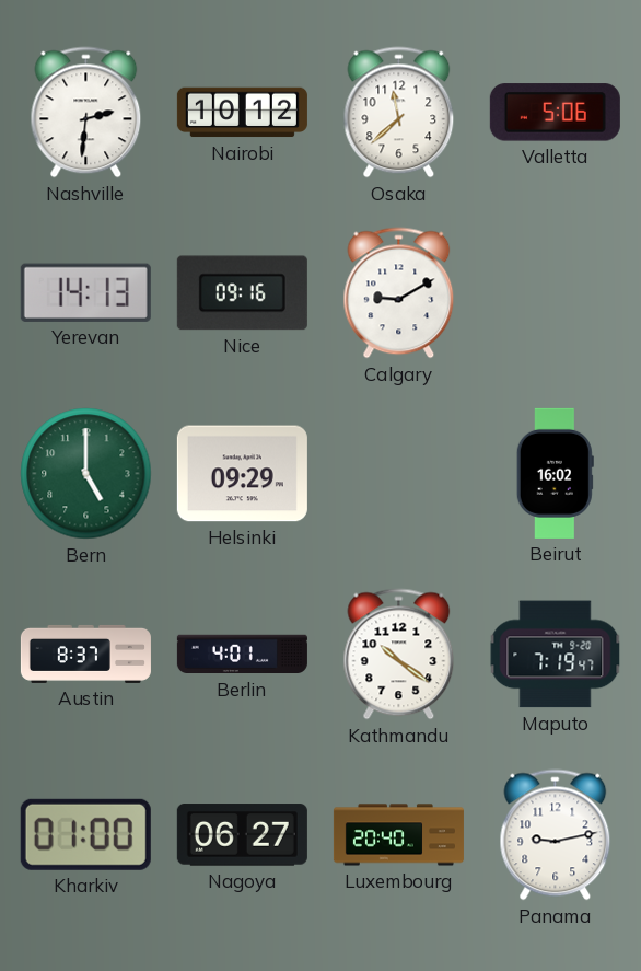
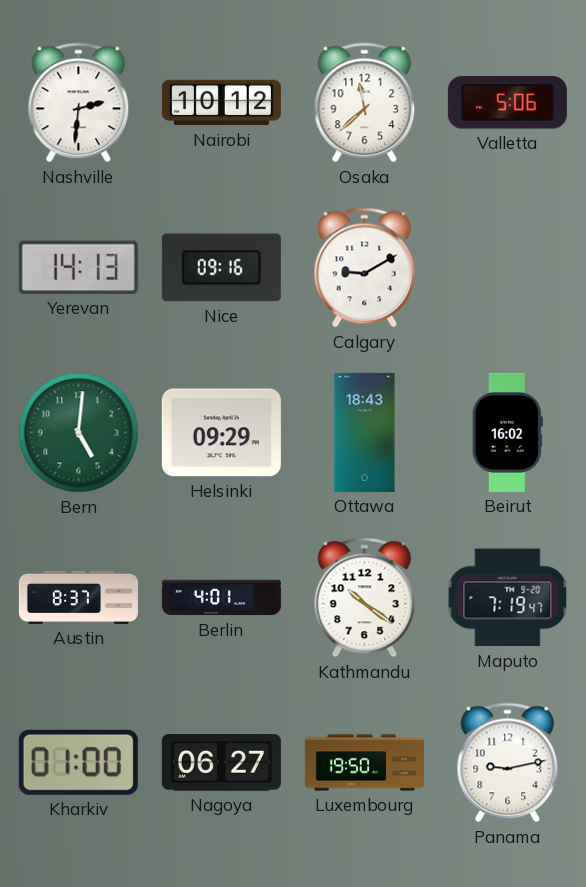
Bern: 5:00 -> 5:01 (79, 433)
Ottawa: none -> 18:43 (365, 432)
Luxembourg: 20:40 -> 19:50 (364, 763)
